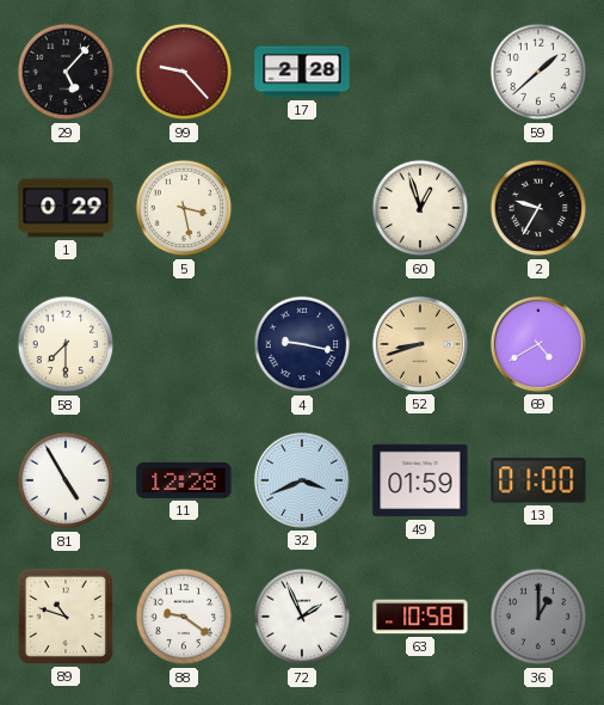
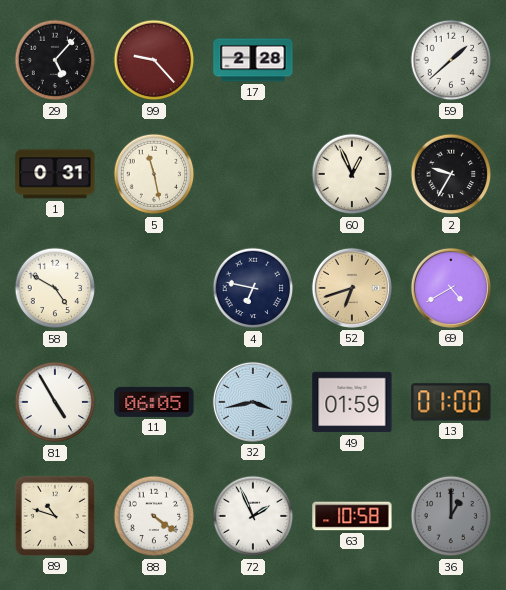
1: 0:29 -> 0:31 (55, 174)
5: 3:28 -> 11:28 (154, 174)
60: 12:57 -> 12:56 (352, 174)
58: 7:30 -> 4:50 (55, 288)
4: 9:17 -> 6:47 (253, 288)
52: 8:42 -> 6:42 (352, 288)
11: 12:28 -> 06:05 (154, 402)
32: 3:41 -> 3:43 (253, 402)
88: 9:21 -> 4:21 (154, 516)
